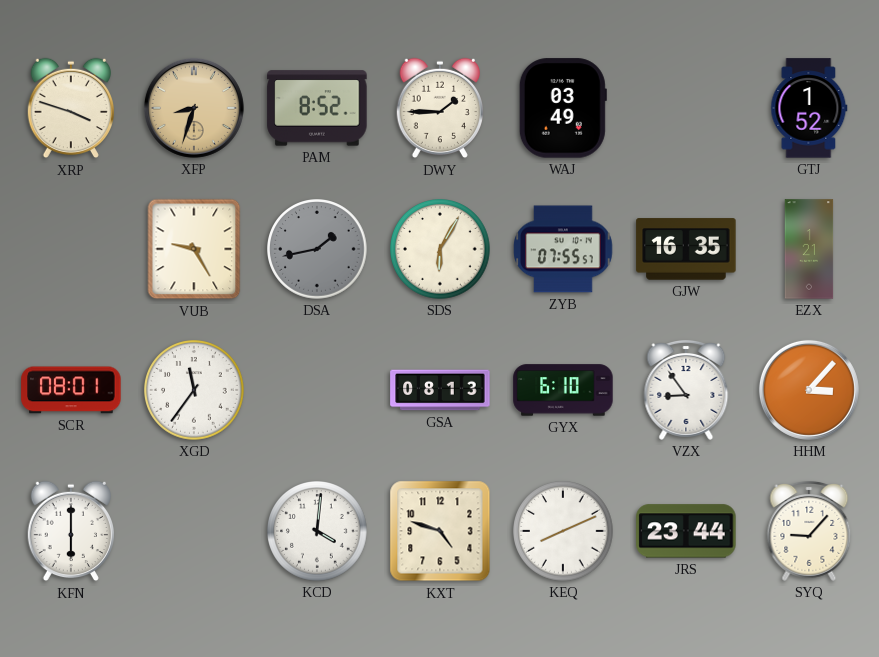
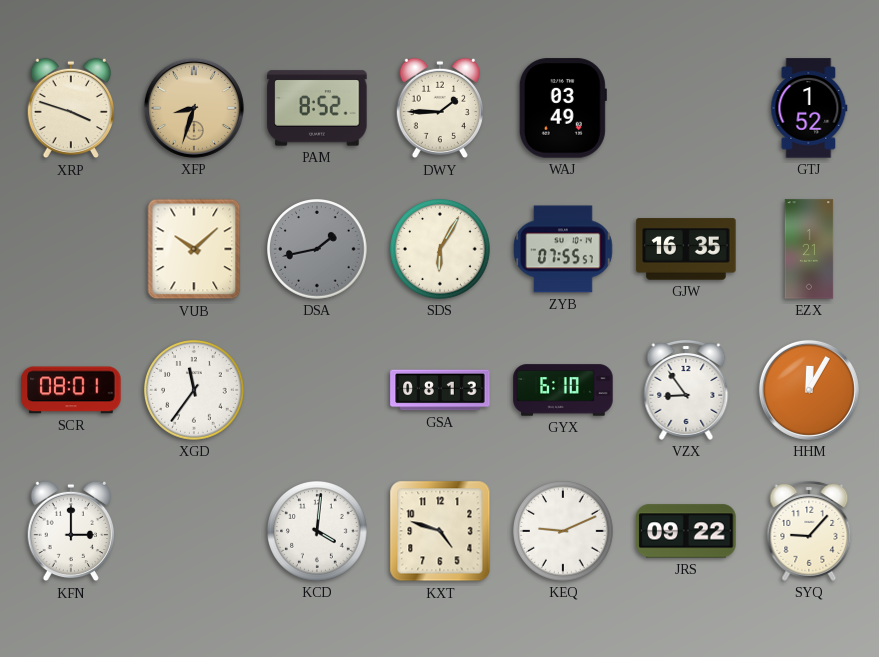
VUB: 9:25 -> 10:08 (194, 249)
HHM: 3:07 -> 12:05 (809, 390)
KFN: 6:00 -> 3:00 (70, 531)
KEQ: 8:11 -> 9:11 (563, 531)
JRS: 23:44 -> 09:22 (686, 531)
